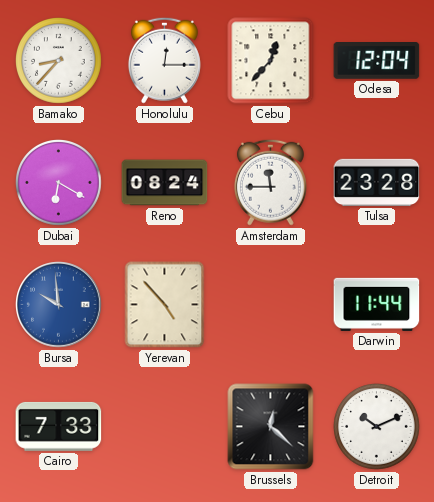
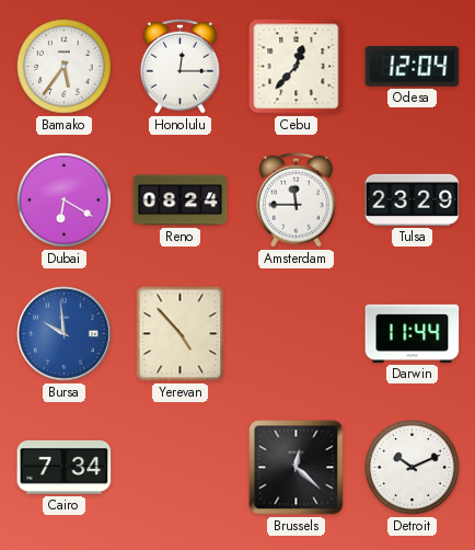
Bamako: 8:37 -> 5:36 (65, 67)
Tulsa: 23:28 -> 23:29 (413, 199)
Cairo: 7:33 -> 7:34 (65, 467)
